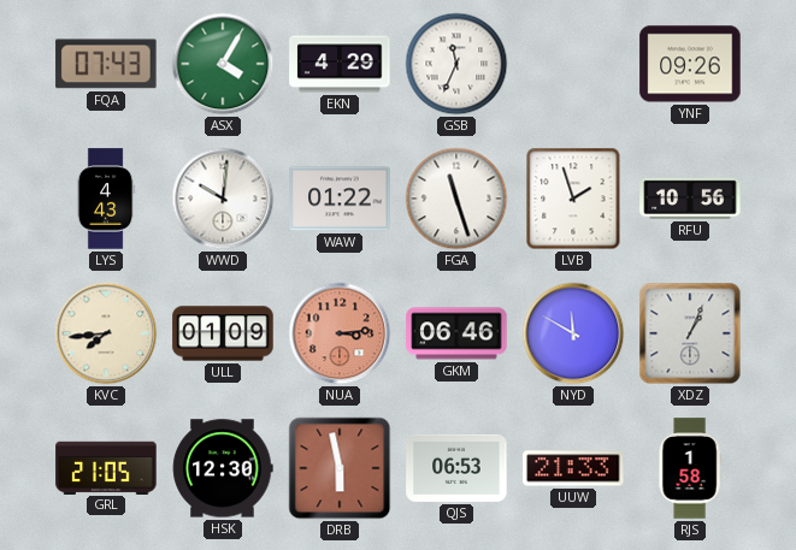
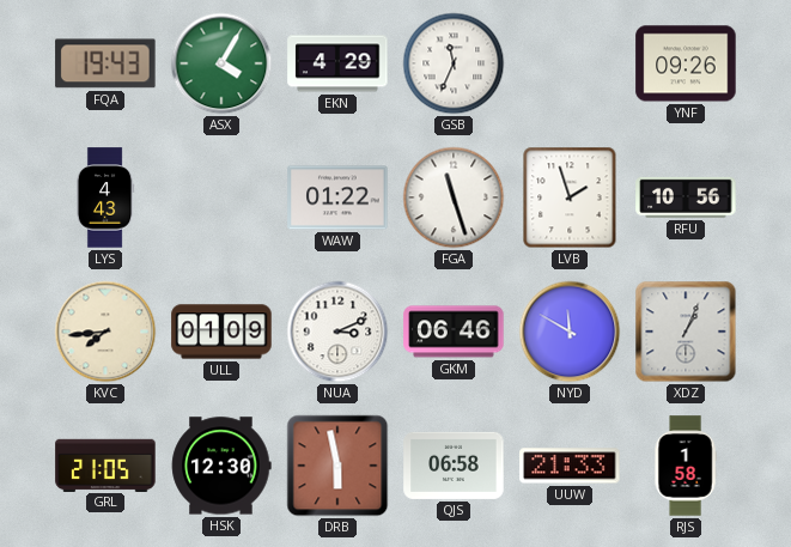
FQA: 07:43 -> 19:43 (105, 63)
WWD: 10:01 -> none (223, 199)
NUA: 3:14 -> 3:11 (337, 332)
NUA dial: salmon -> white (337, 332)
QJS: 06:53 -> 06:58 (454, 466)
